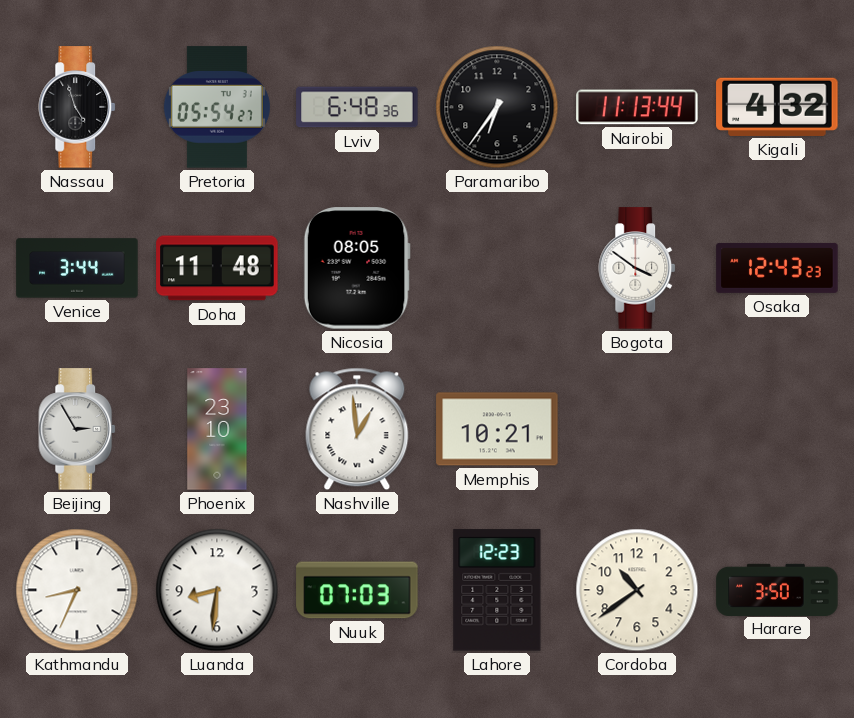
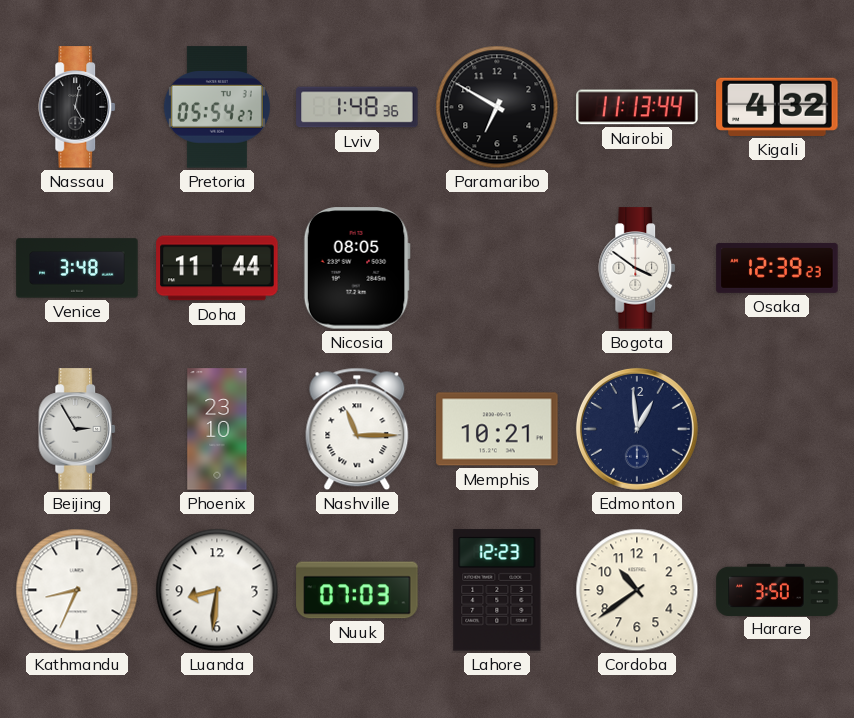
Nassau: 4:57 -> 5:02 (78, 107)
Lviv: 6:48 -> 1:48 (357, 107)
Paramaribo: 6:36 -> 6:50 (497, 107)
Venice: 3:44 -> 3:48 (77, 268)
Doha: 11:48 -> 11:44 (217, 268)
Osaka: 12:43 -> 12:39 (777, 268)
Nashville: 12:59 -> 11:15 (357, 429)
Edmonton: none -> 12:59 (637, 429)
